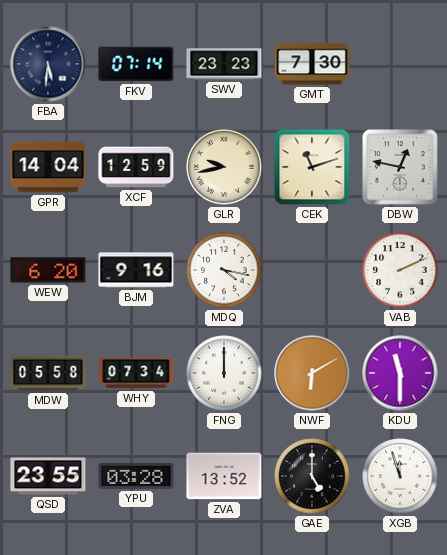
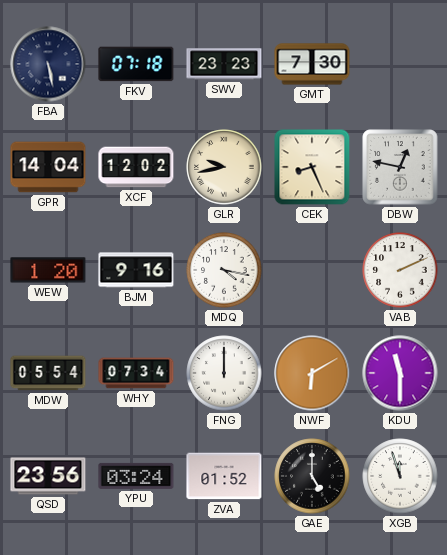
FBA: 5:31 -> 5:28 (48, 64)
FKV: 07:14 -> 07:18 (136, 64)
XCF: 12:59 -> 12:02 (136, 167)
CEK: 11:12 -> 8:26 (312, 167)
WEW: 6:20 -> 1:20 (48, 270)
MDW: 05:58 -> 05:54 (48, 373)
QSD: 23:55 -> 23:56 (48, 476)
YPU: 03:28 -> 03:24 (136, 476)
ZVA: 13:52 -> 01:52 (224, 476)
